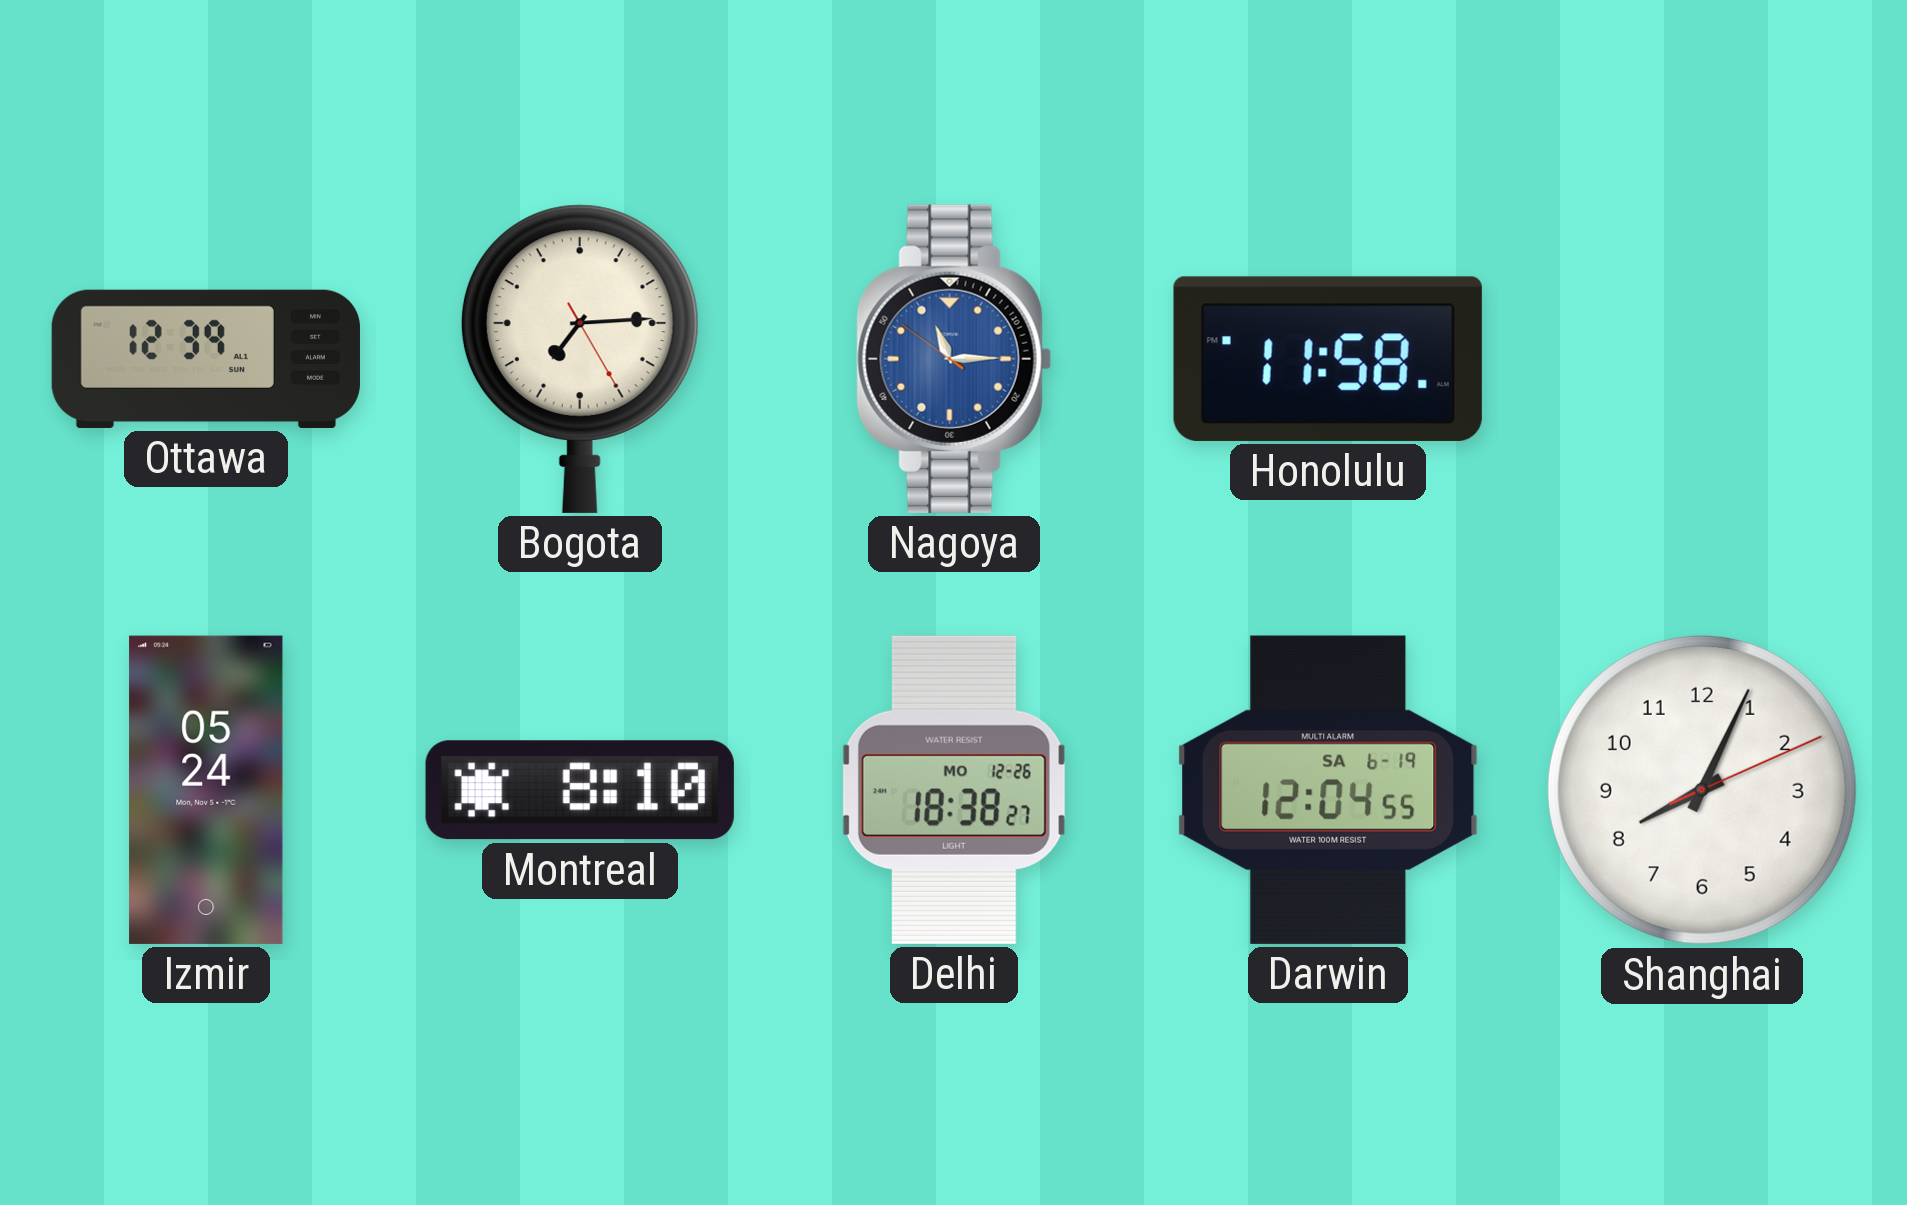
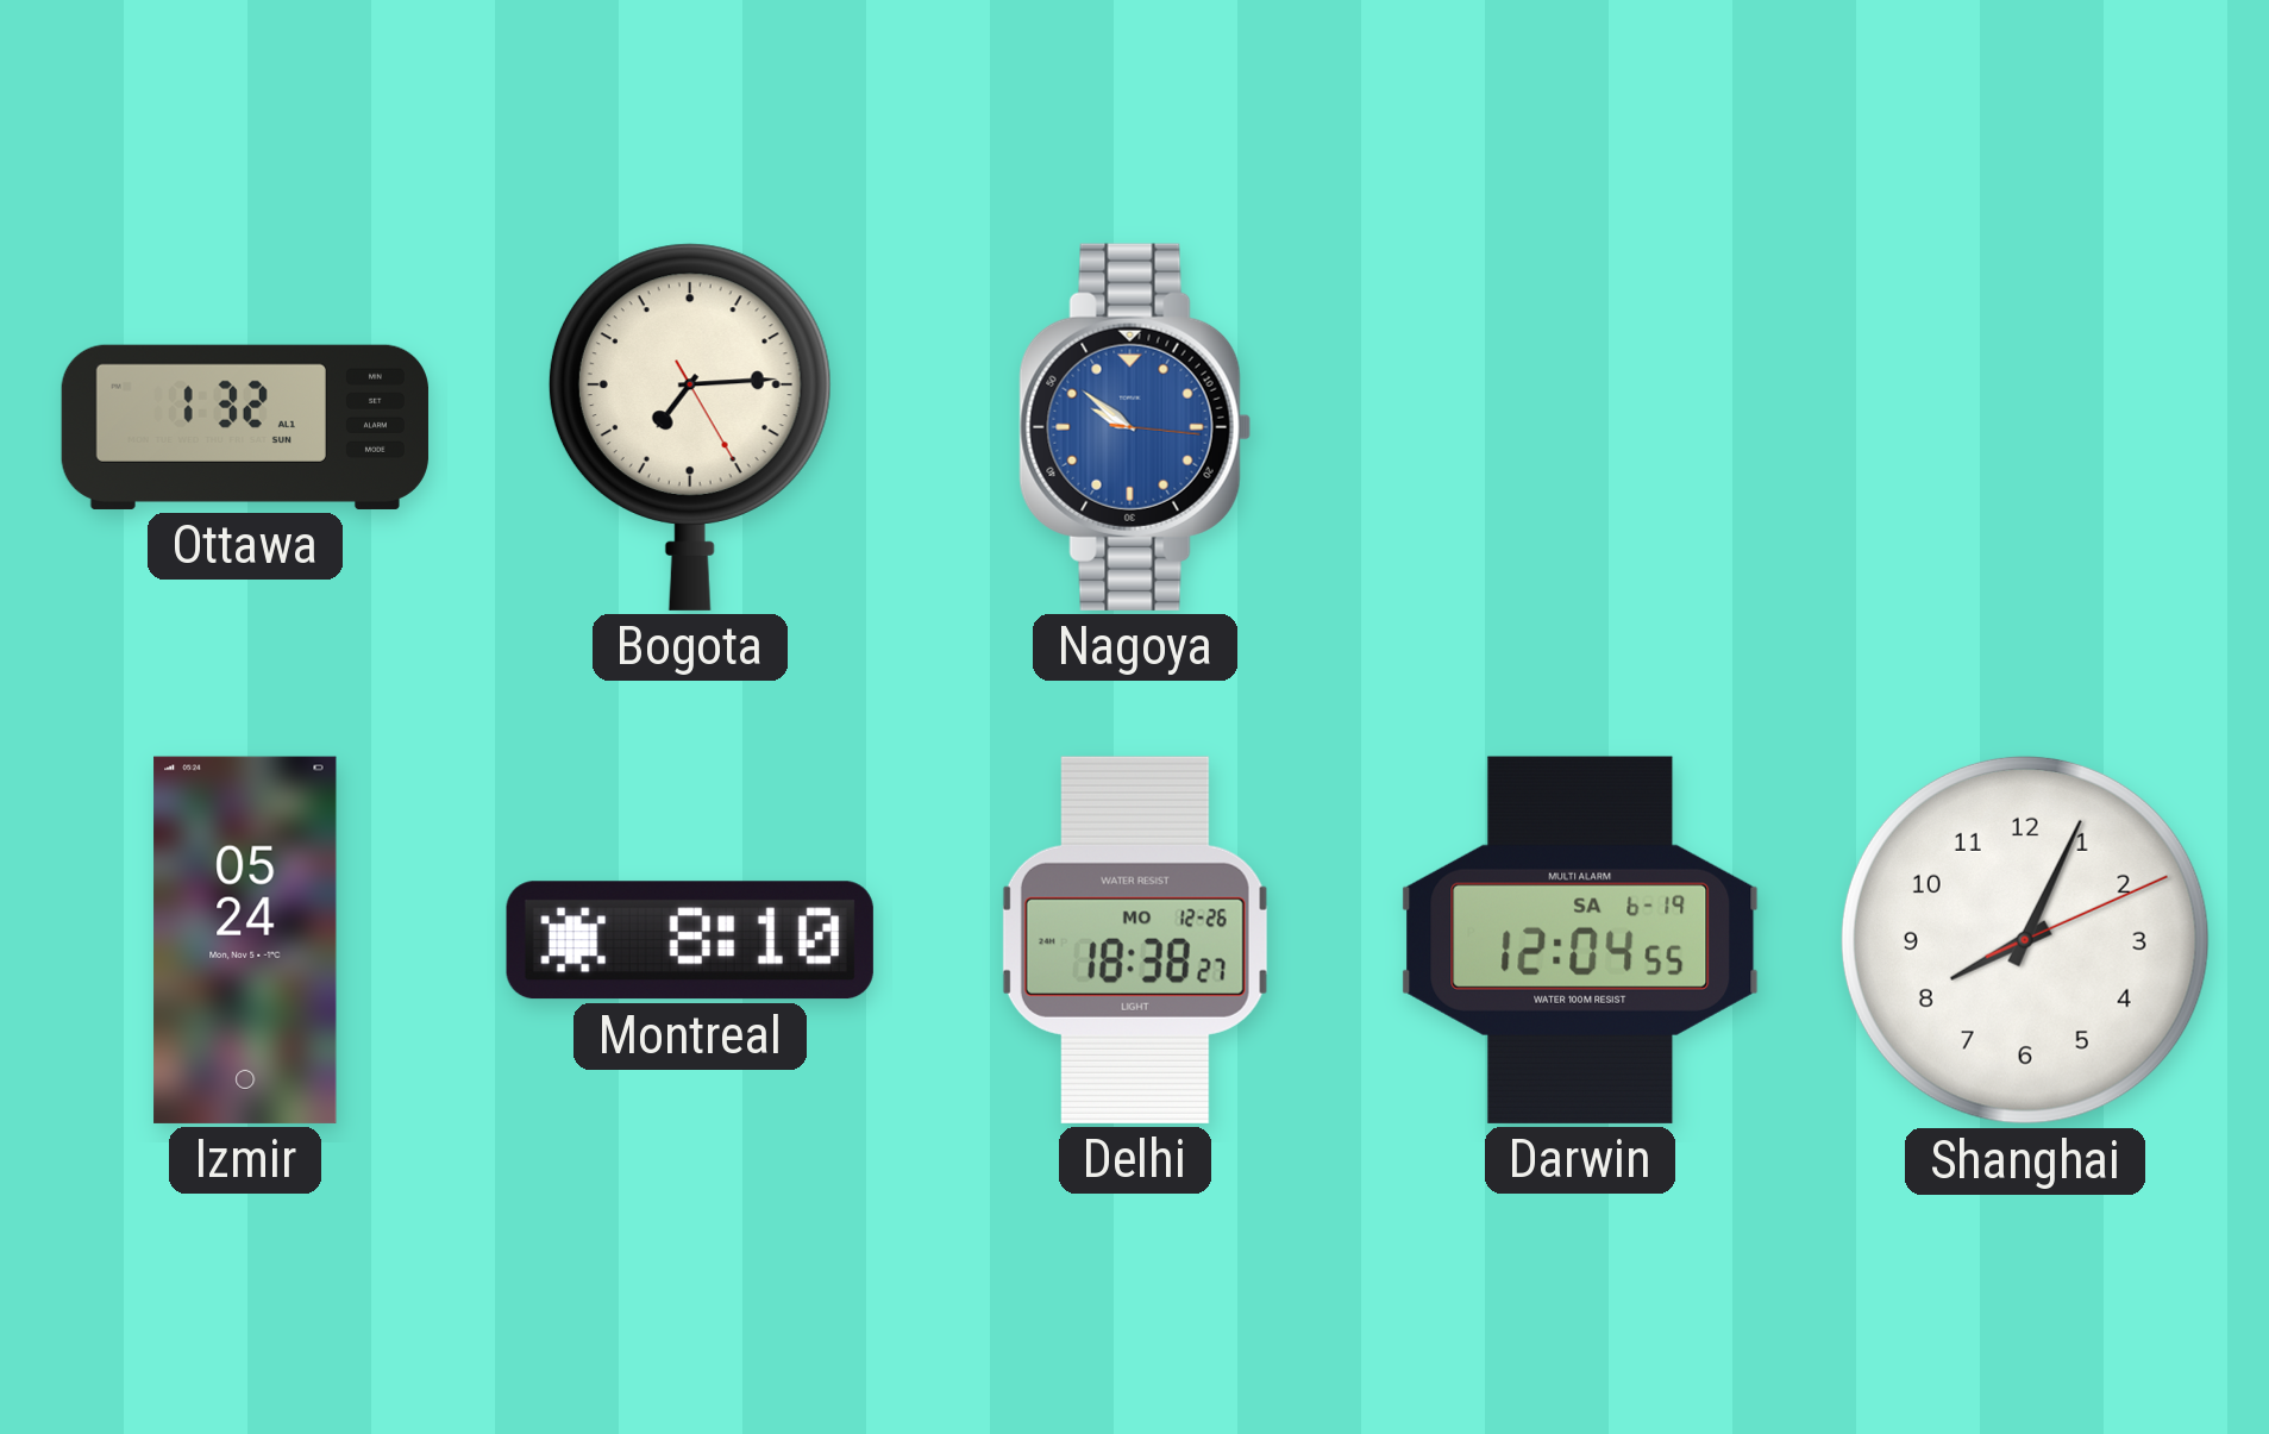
Ottawa: 12:39 -> 1:32 (245, 427)
Nagoya: 11:14 -> 9:51 (1135, 427)
Honolulu: 11:58 -> none (1328, 359)
